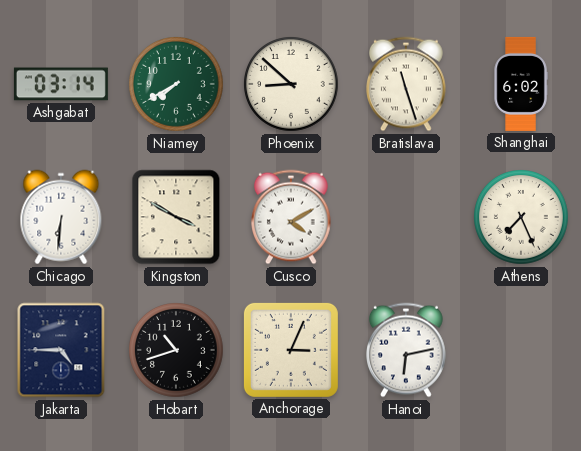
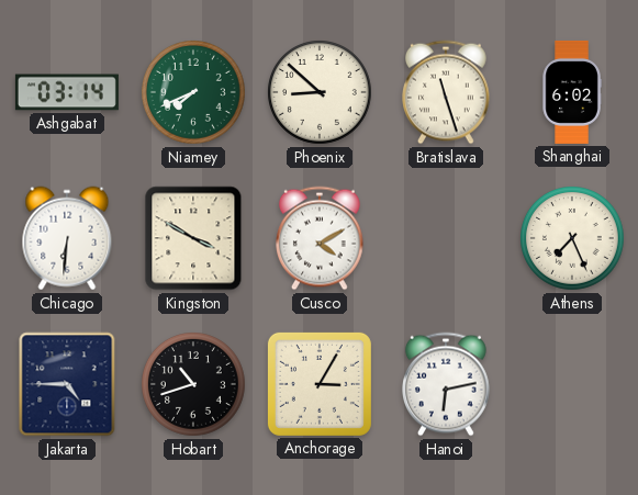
Niamey: 7:40 -> 7:41 (194, 93)
Anchorage: 3:04 -> 3:05 (320, 384)
